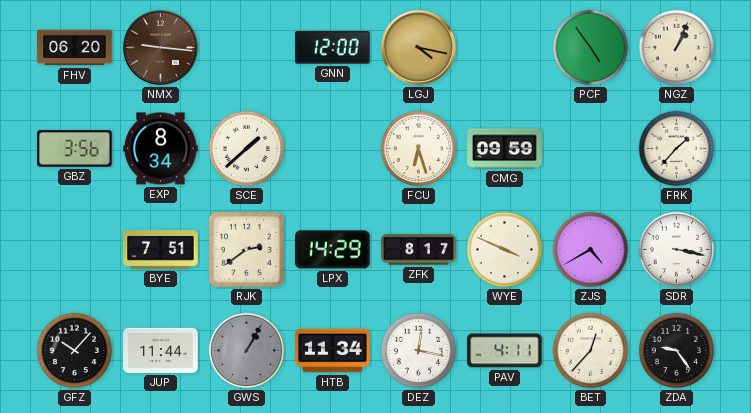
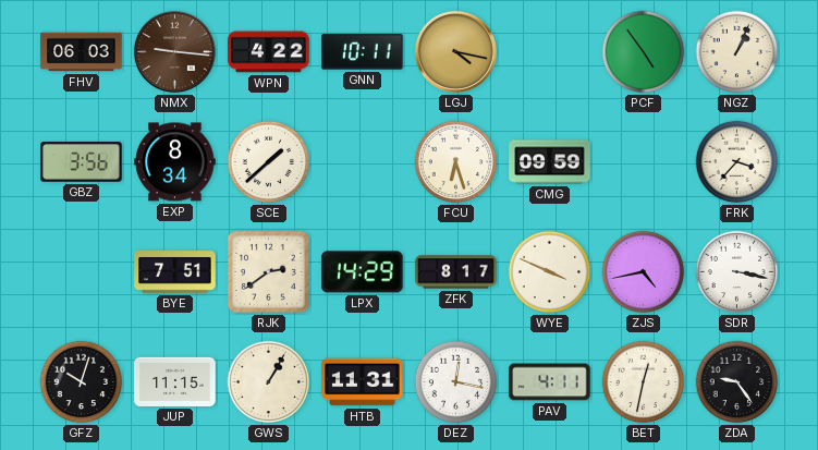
FHV: 06:20 -> 06:03 (82, 52)
WPN: none -> 4:22 (269, 52)
GNN: 12:00 -> 10:11 (363, 52)
FRK: 1:37 -> 3:37 (737, 162)
ZJS: 4:40 -> 4:43 (644, 272)
GFZ: 10:07 -> 10:03 (82, 382)
JUP: 11:44 -> 11:15 (175, 381)
GWS dial: grey -> cream (269, 382)
HTB: 11:34 -> 11:31 (363, 382)
BET: 12:37 -> 12:32 (644, 382)
